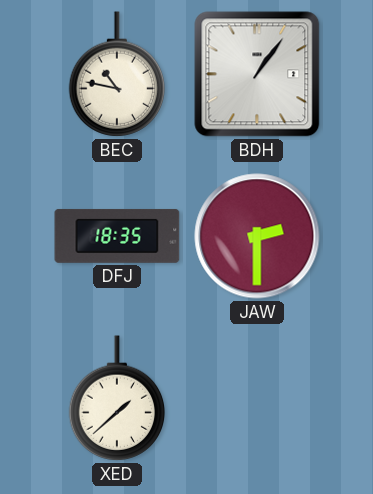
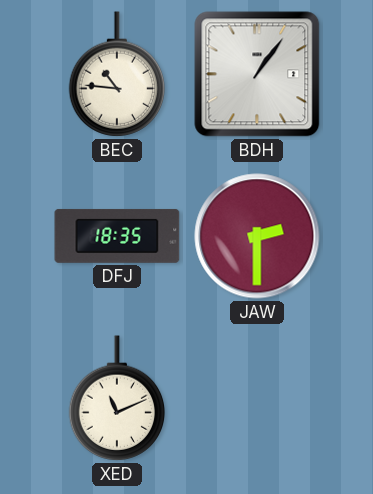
BEC: 10:47 -> 10:46 (117, 74)
XED: 1:38 -> 11:11 (117, 398)
